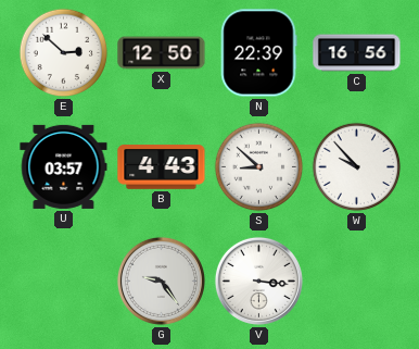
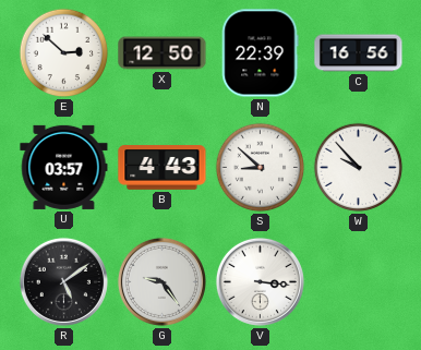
R: none -> 5:09 (63, 281)
